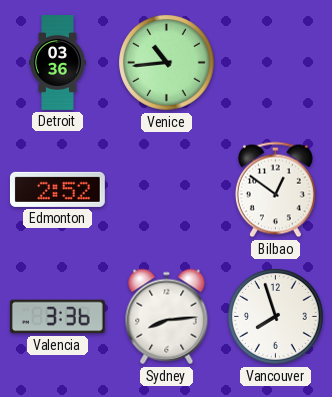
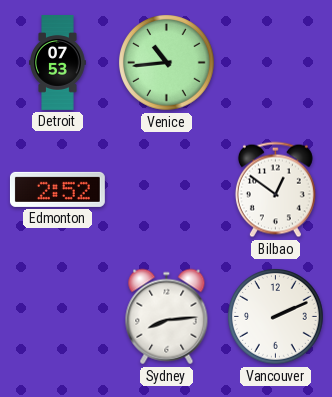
Detroit: 03:36 -> 07:53 (58, 63)
Valencia: 3:36 -> none (57, 317)
Vancouver: 7:57 -> 2:11 (276, 317)
